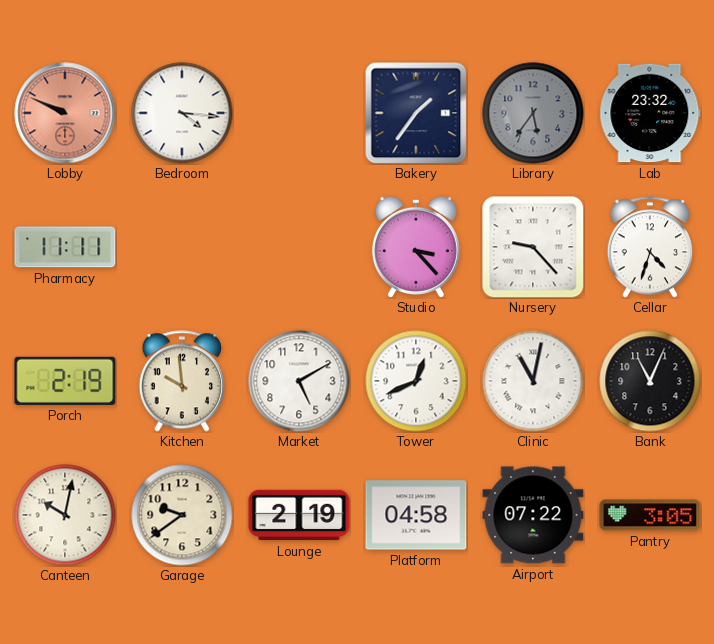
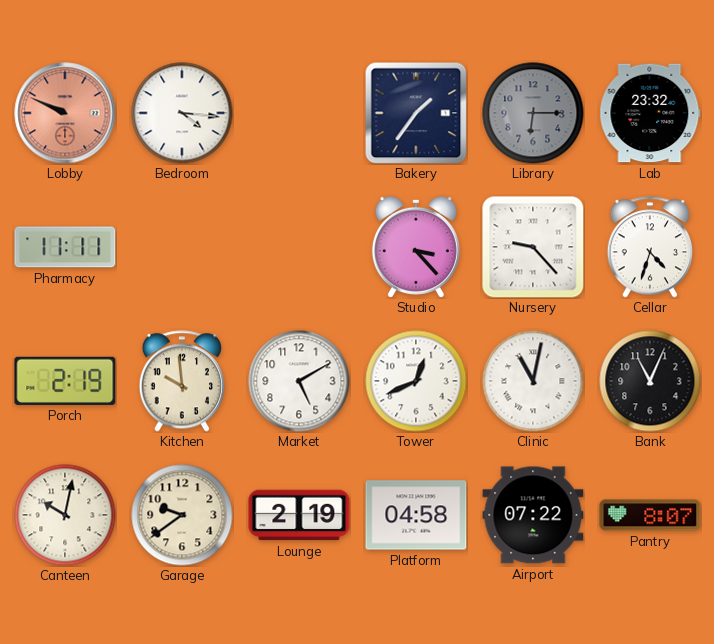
Library: 5:36 -> 6:15 (533, 113)
Pantry: 3:05 -> 8:07 (650, 515)
